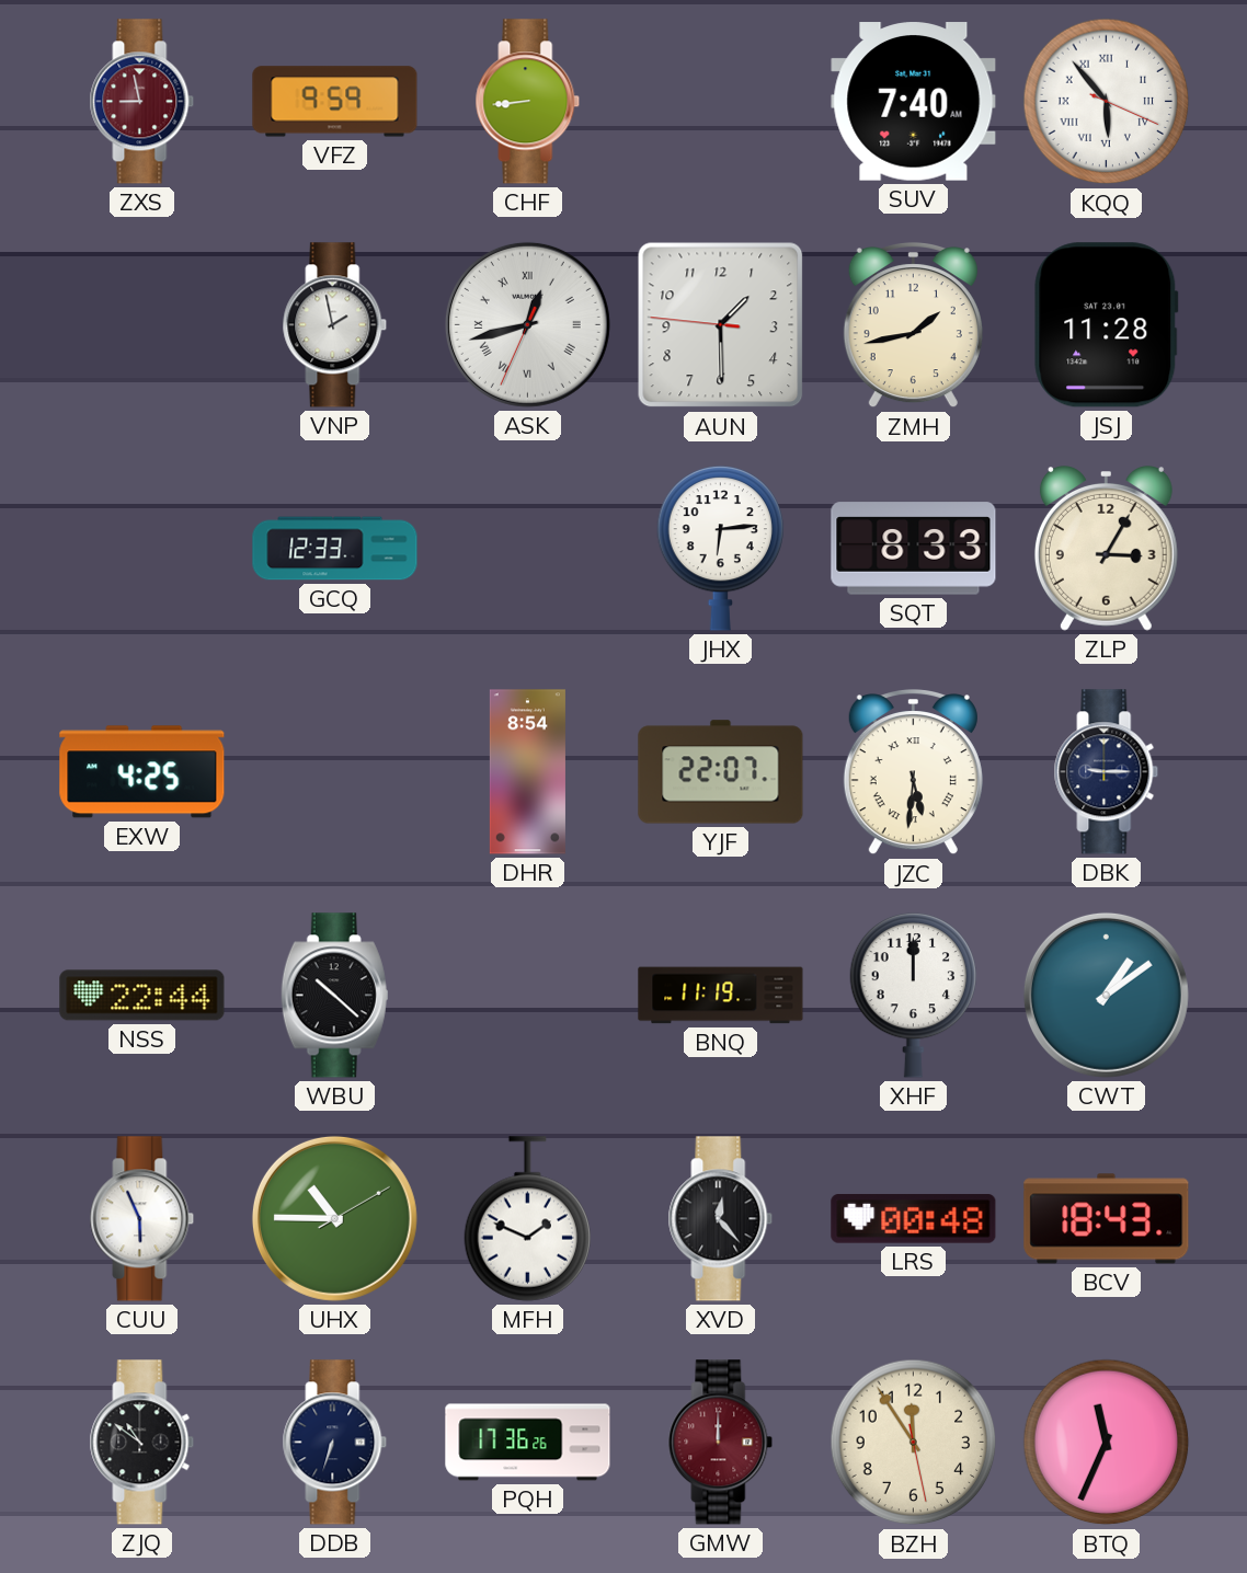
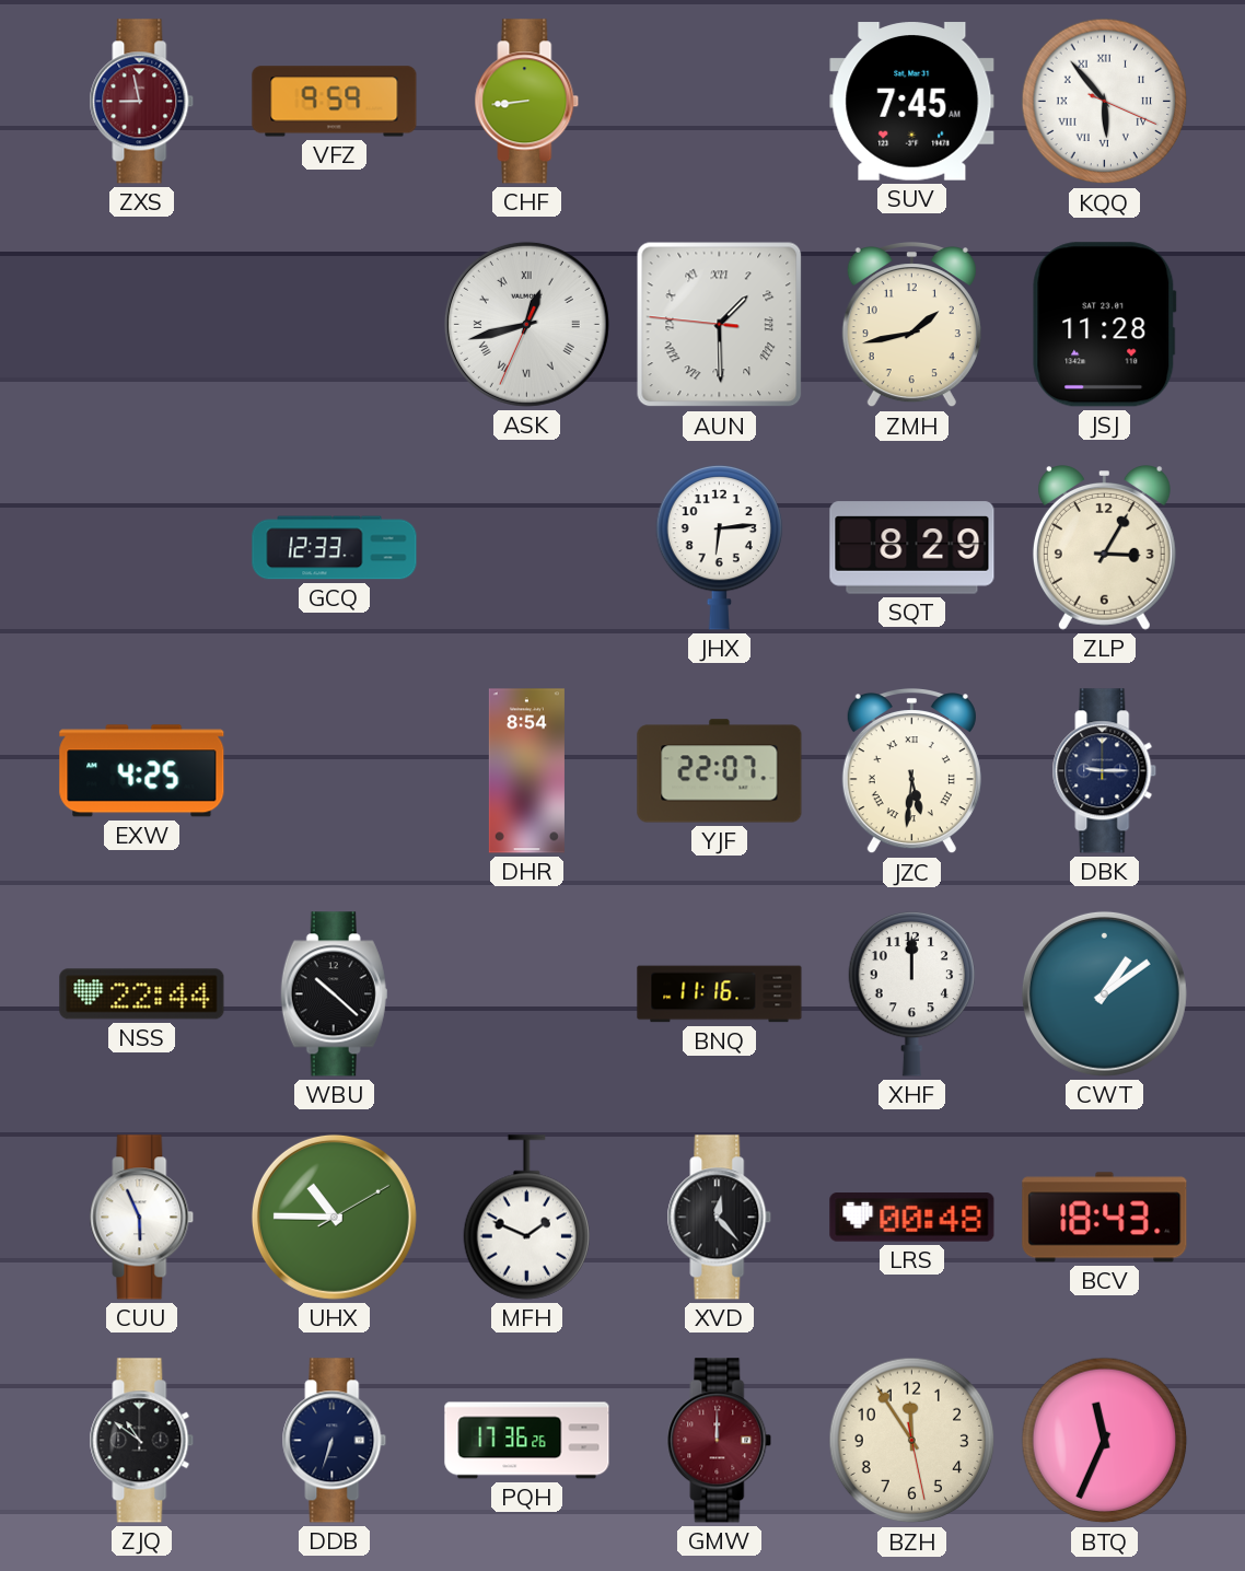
SUV: 7:40 -> 7:45 (912, 102)
VNP: 1:58 -> none (335, 325)
AUN numerals: Arabic -> Roman (720, 325)
SQT: 8:33 -> 8:29 (912, 548)
BNQ: 11:19 -> 11:16 (720, 994)
